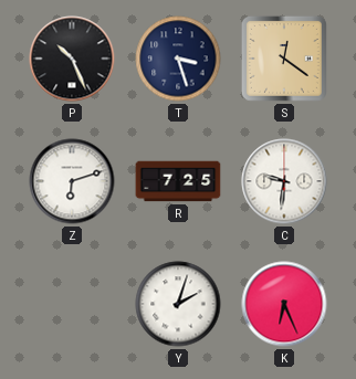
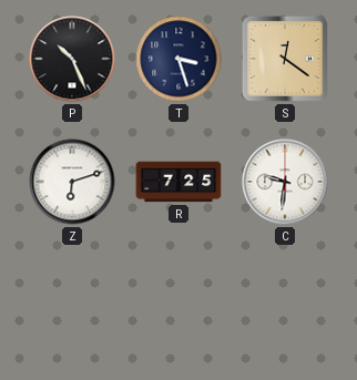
Y: 2:03 -> none (178, 304)
K: 6:26 -> none (284, 304)
